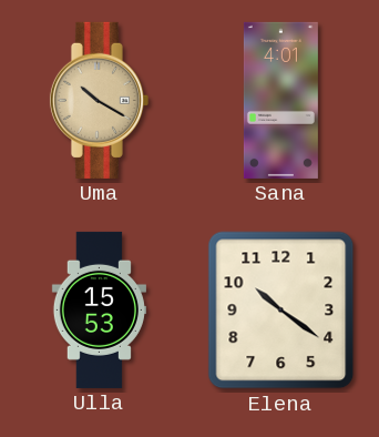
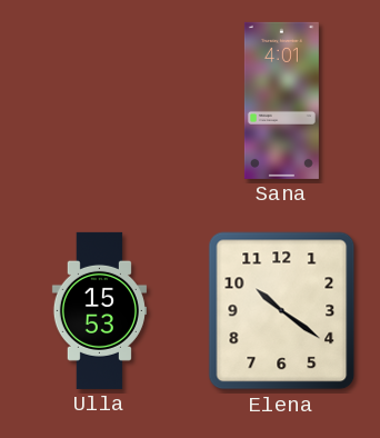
Uma: 10:20 -> none (99, 100)
